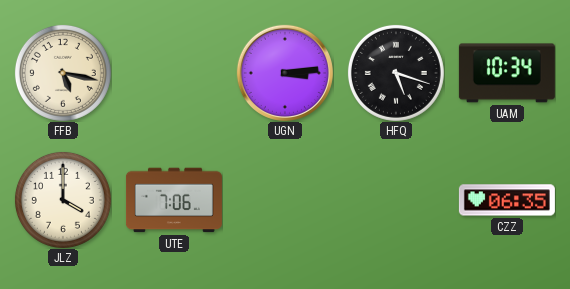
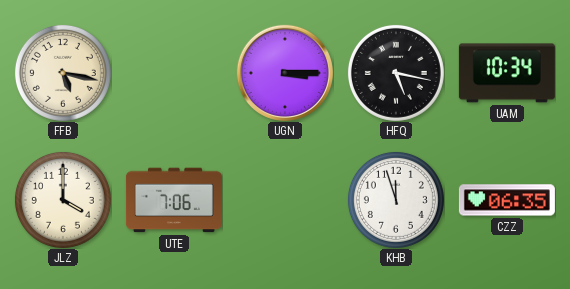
UGN: 3:14 -> 3:15 (285, 73)
HFQ: 5:18 -> 5:17 (396, 73)
KHB: none -> 11:57 (396, 200)
